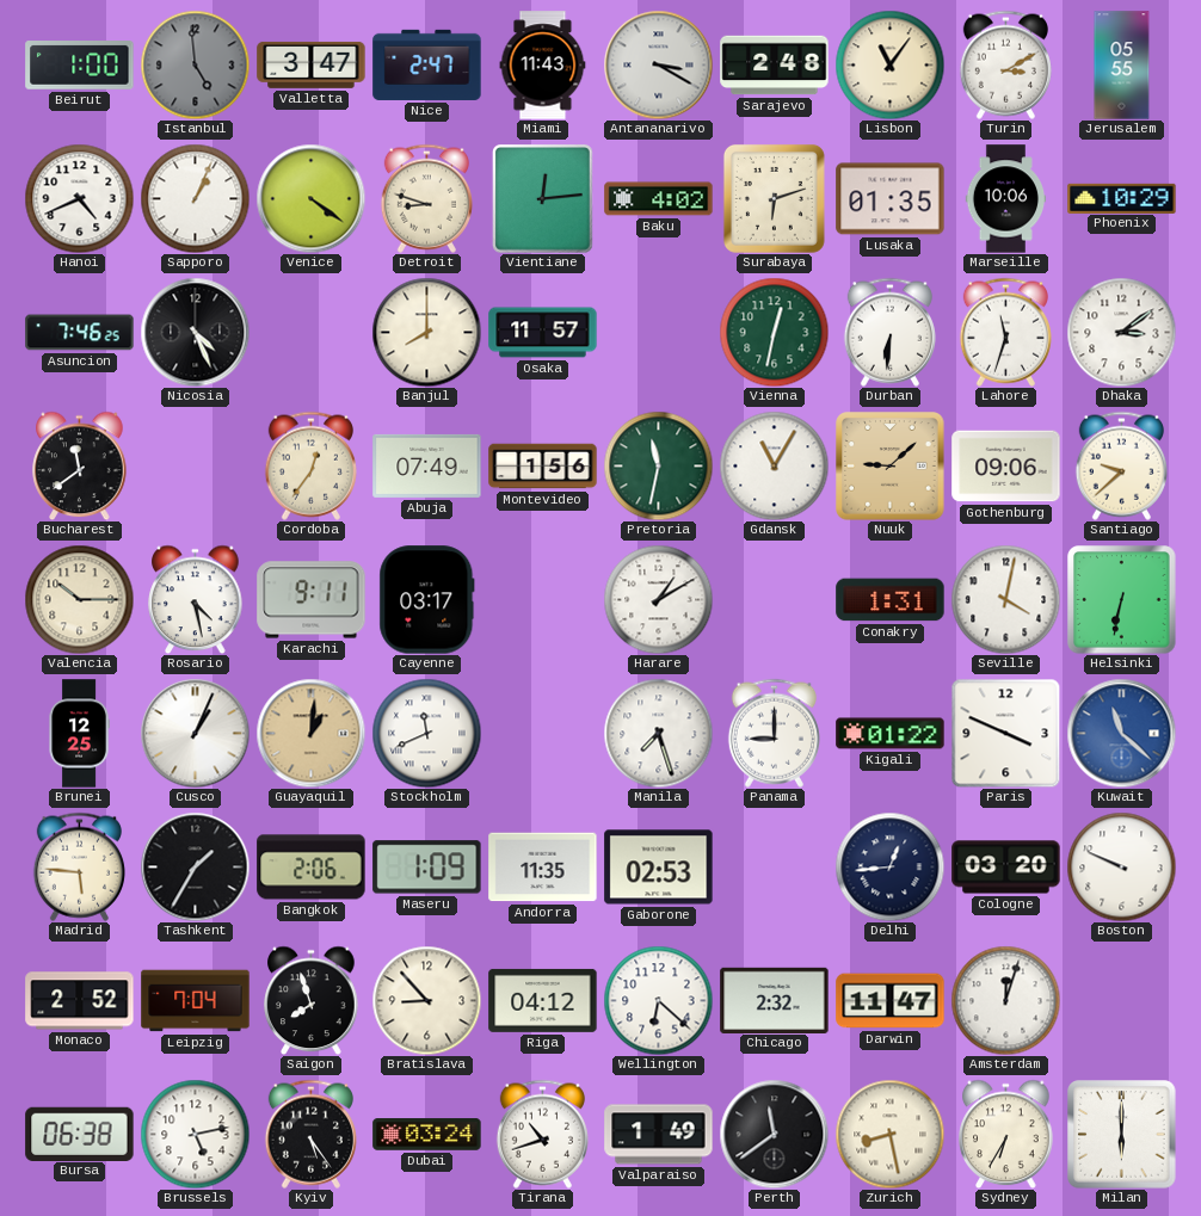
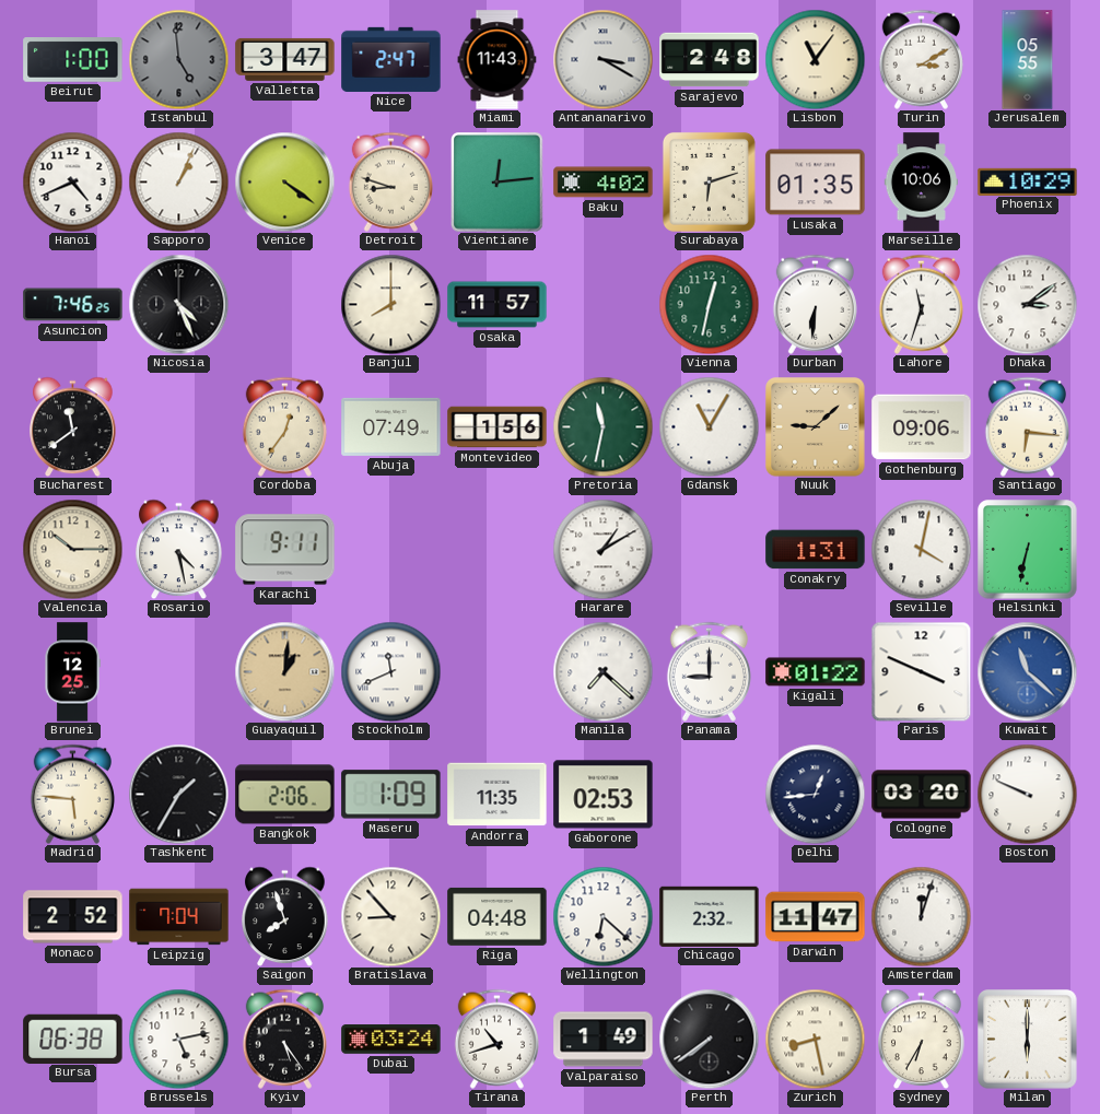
Santiago: 9:38 -> 6:16 (1027, 426)
Cayenne: 03:17 -> none (427, 600)
Cusco: 1:04 -> none (195, 733)
Manila: 7:27 -> 7:22 (602, 671)
Riga: 04:12 -> 04:48 (498, 916)
Perth: 11:39 -> 7:39 (709, 1039)
